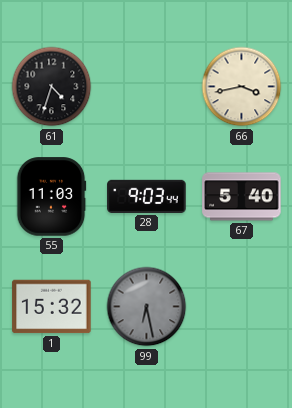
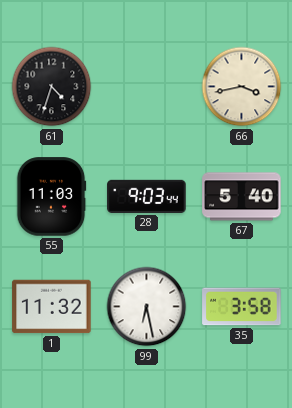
1: 15:32 -> 11:32 (52, 307)
99 dial: grey -> white (147, 307)
35: none -> 3:58 (242, 307)
